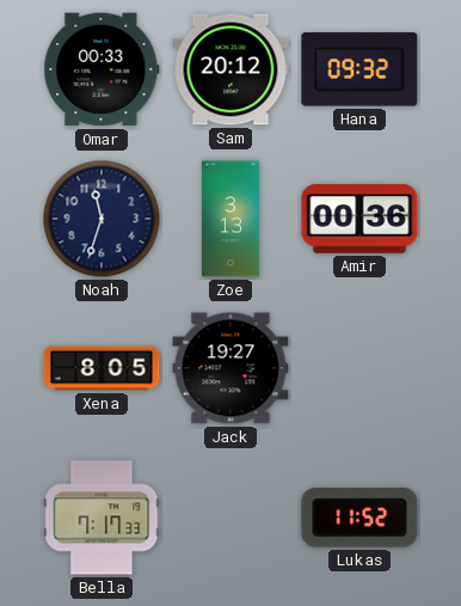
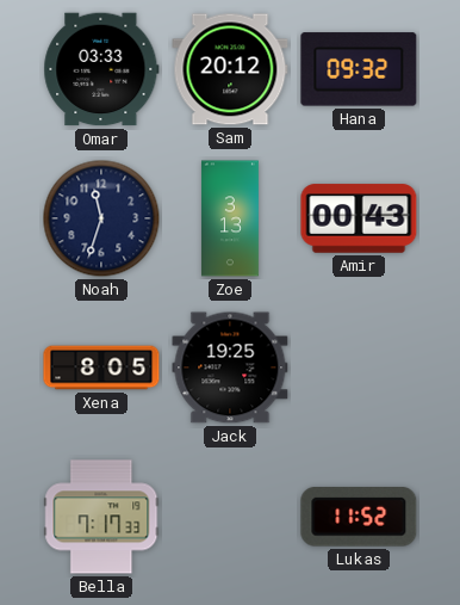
Omar: 00:33 -> 03:33 (101, 69)
Amir: 00:36 -> 00:43 (359, 218)
Jack: 19:27 -> 19:25 (230, 368)
